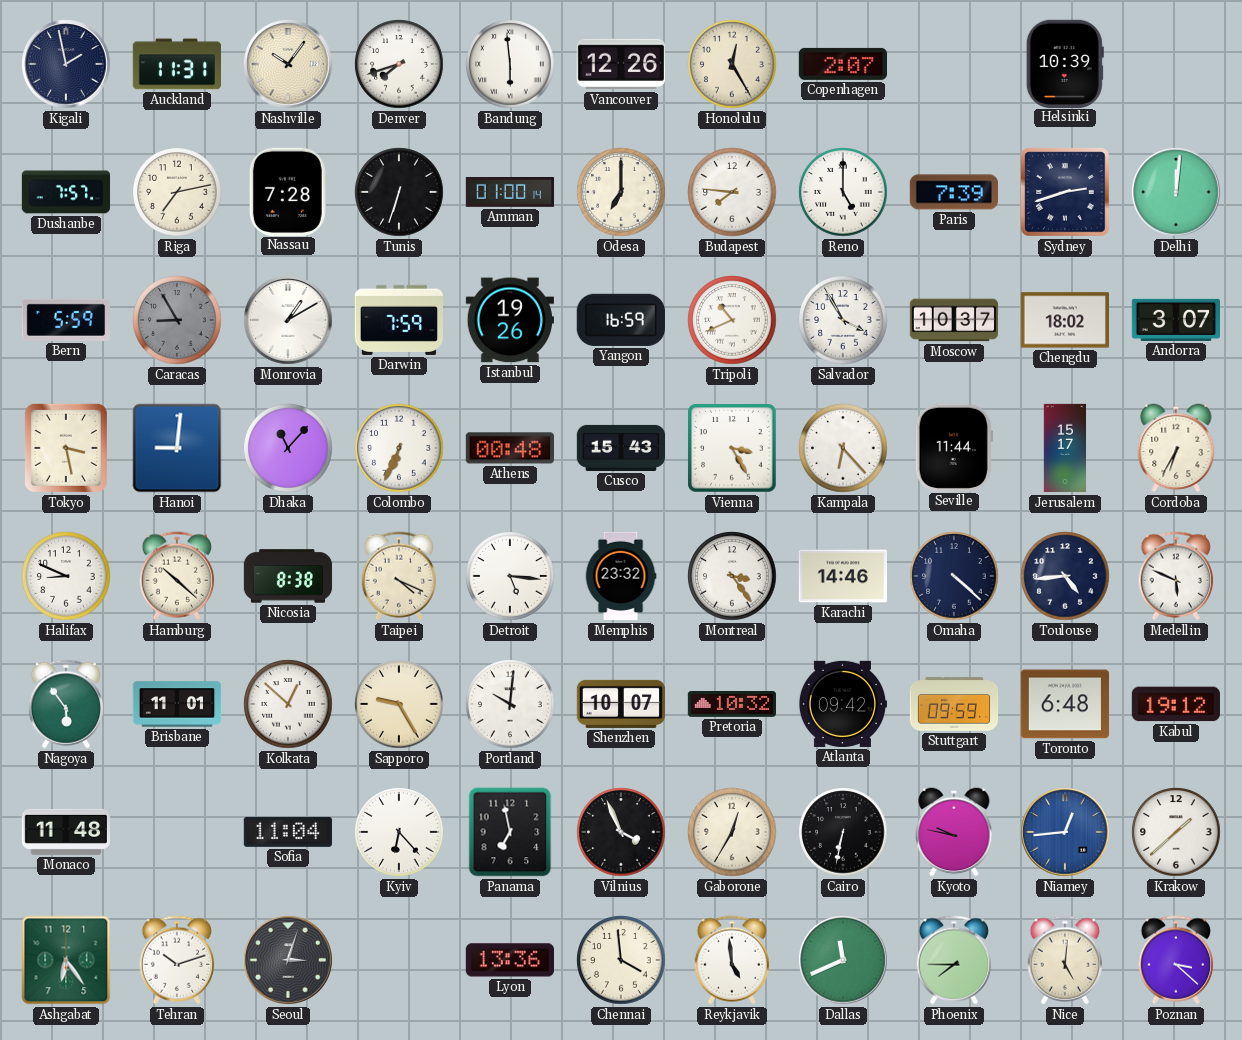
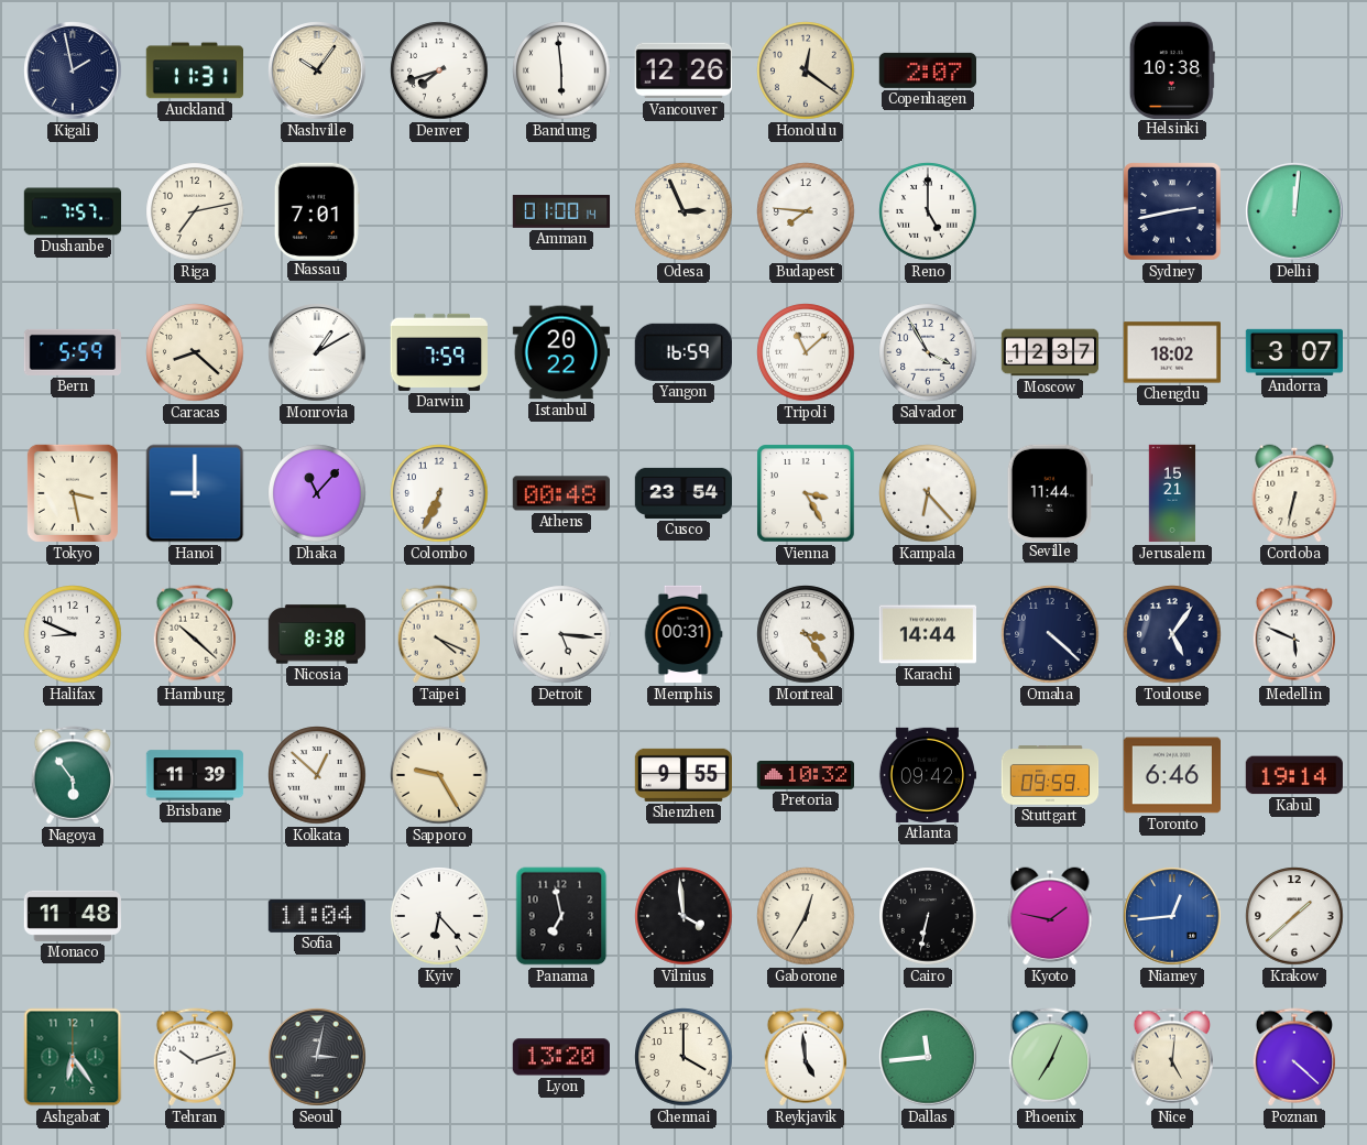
Honolulu: 12:25 -> 12:21 (806, 70)
Helsinki: 10:39 -> 10:38 (1172, 69)
Nassau: 7:28 -> 7:01 (317, 210)
Tunis: 6:33 -> none (399, 192)
Odesa: 7:00 -> 2:56 (683, 211)
Paris: 7:39 -> none (953, 192)
Sydney: 2:42 -> 2:43 (1172, 211)
Caracas: 8:55 -> 8:22 (195, 352)
Caracas dial: grey -> cream (195, 352)
Istanbul: 19:26 -> 20:22 (560, 352)
Tripoli: 10:41 -> 11:08 (806, 352)
Moscow: 10:37 -> 12:37 (1050, 352)
Hanoi: 9:01 -> 9:00 (195, 493)
Cusco: 15:43 -> 23:54 (683, 493)
Jerusalem: 15:17 -> 15:21 (1172, 493)
Cordoba: 6:35 -> 6:32 (1294, 493)
Memphis: 23:32 -> 00:31 (683, 634)
Karachi: 14:46 -> 14:44 (927, 634)
Toulouse: 4:44 -> 5:06 (1172, 634)
Brisbane: 11:01 -> 11:39 (195, 775)
Portland: 10:01 -> none (510, 704)
Shenzhen: 10:07 -> 9:55 (682, 775)
Toronto: 6:48 -> 6:46 (1171, 775)
Kabul: 19:12 -> 19:14 (1294, 775)
Vilnius: 3:56 -> 3:59 (683, 916)
Kyoto: 9:47 -> 1:47 (1050, 916)
Seoul: 3:03 -> 3:02 (317, 1057)
Lyon: 13:36 -> 13:20 (560, 1057)
Chennai: 3:59 -> 4:00 (683, 1057)
Dallas: 11:41 -> 11:44 (928, 1057)
Phoenix: 7:45 -> 7:04 (1049, 1057)
Poznan: 3:22 -> 4:22 (1293, 1057)
